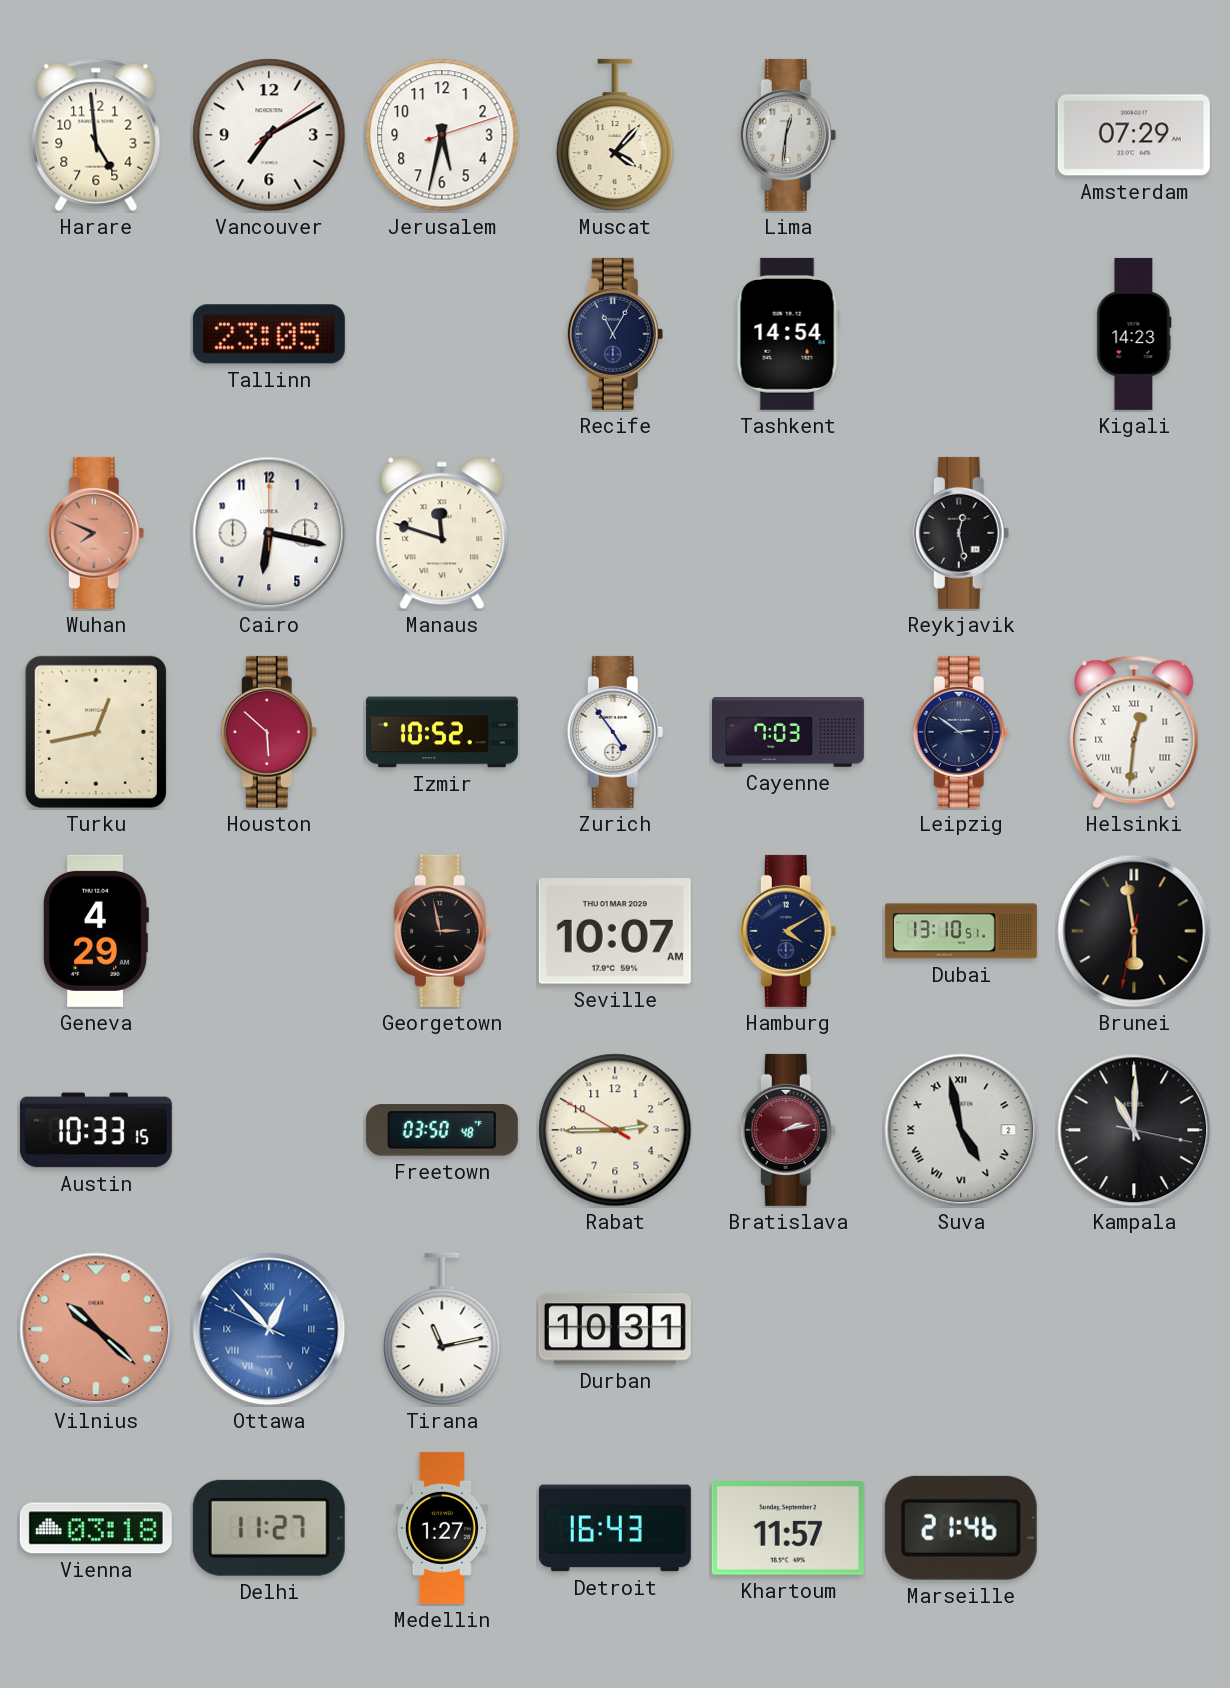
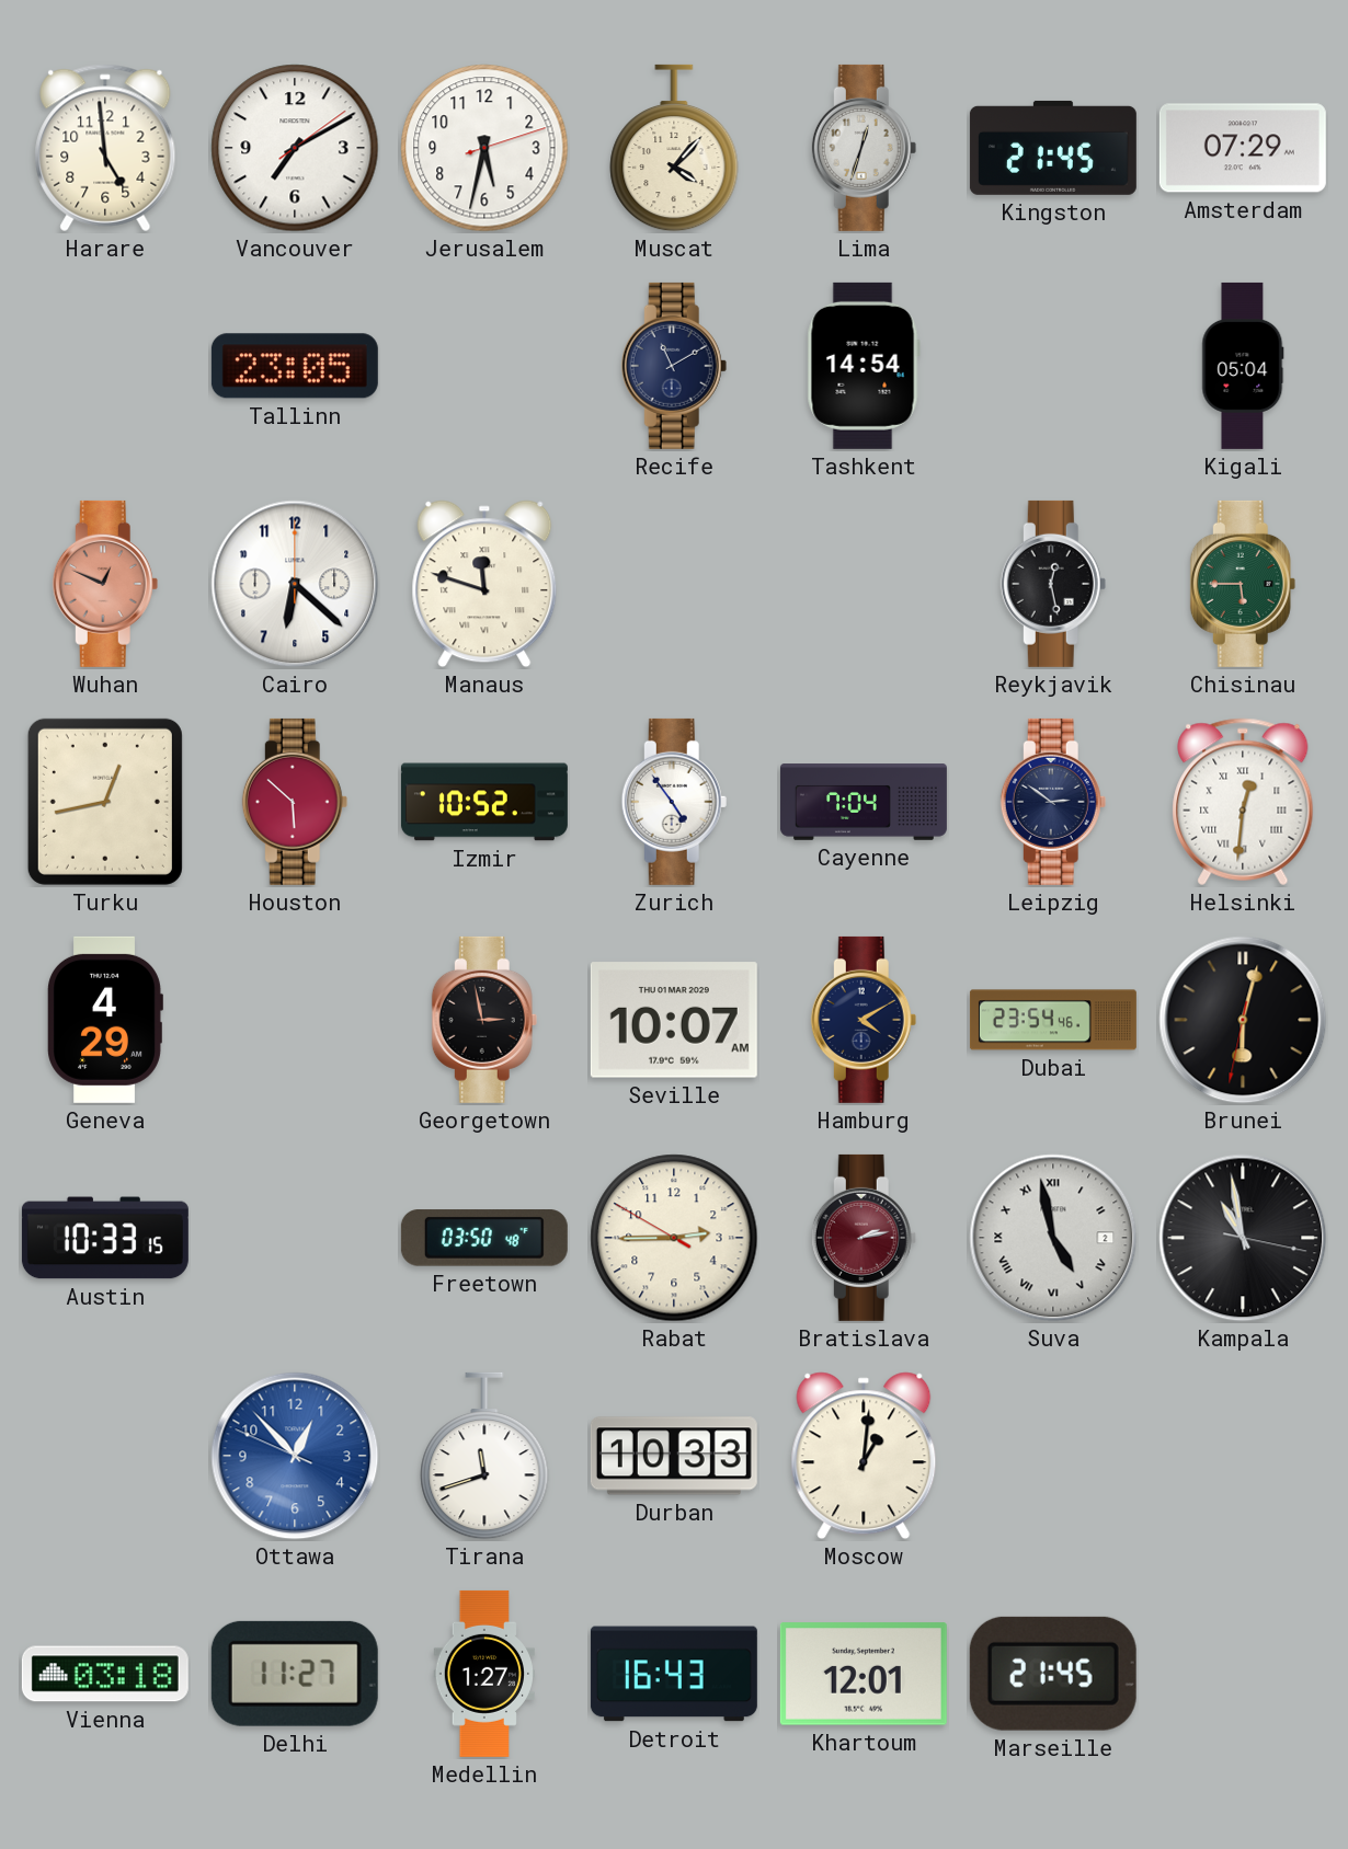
Lima: 12:31 -> 12:33 (864, 148)
Kingston: none -> 21:45 (1053, 148)
Recife: 11:05 -> 11:10 (674, 366)
Kigali: 14:23 -> 05:04 (1243, 366)
Wuhan: 7:49 -> 12:49 (105, 584)
Cairo: 6:17 -> 6:22 (295, 584)
Chisinau: none -> 5:45 (1243, 584)
Cayenne: 7:03 -> 7:04 (864, 802)
Dubai: 13:10 -> 23:54 (1053, 1020)
Brunei: 5:58 -> 6:02 (1243, 1020)
Kampala: 11:00 -> 10:58 (1243, 1238)
Vilnius: 10:22 -> none (96, 1329)
Ottawa numerals: Roman -> Arabic (295, 1456)
Tirana: 11:13 -> 11:42 (484, 1456)
Durban: 10:31 -> 10:33 (674, 1456)
Moscow: none -> 1:01 (864, 1456)
Khartoum: 11:57 -> 12:01 (864, 1674)
Marseille: 21:46 -> 21:45 (1053, 1674)
